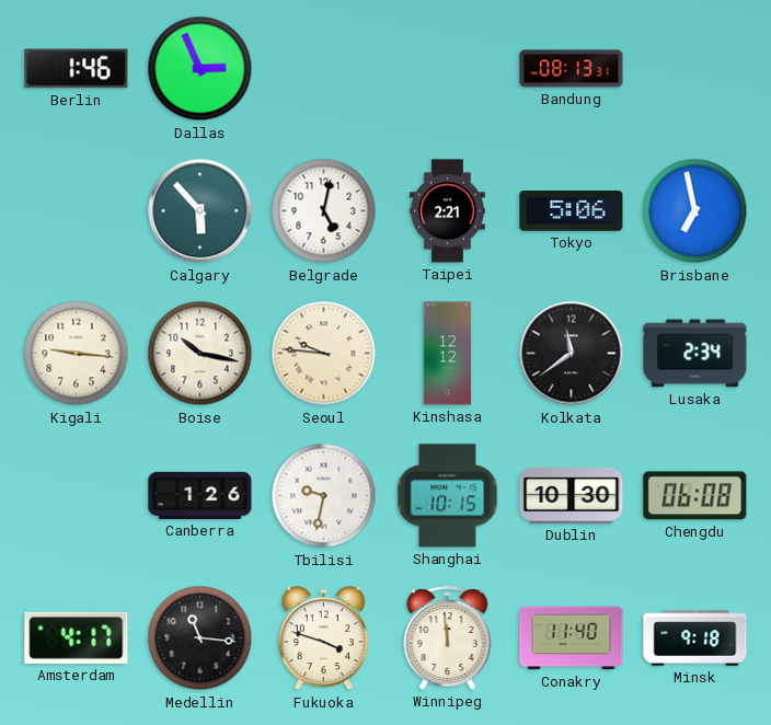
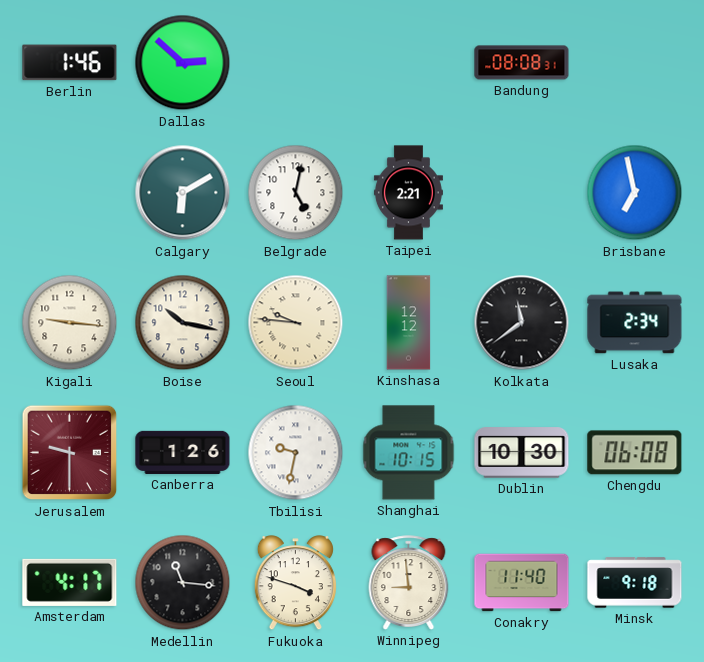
Dallas: 2:56 -> 2:52 (183, 63)
Bandung: 08:13 -> 08:08 (522, 63)
Calgary: 5:53 -> 6:10 (183, 193)
Tokyo: 5:06 -> none (572, 211)
Jerusalem: none -> 9:30 (70, 453)
Winnipeg: 11:59 -> 8:59 (409, 583)
